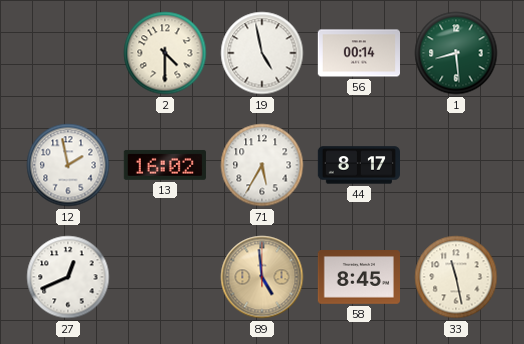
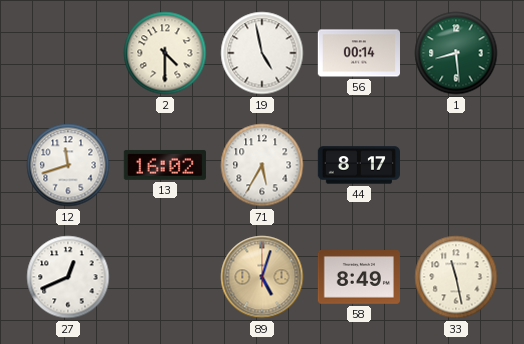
12: 1:58 -> 11:42 (68, 165)
89: 4:59 -> 5:03 (262, 277)
58: 8:45 -> 8:49 (358, 278)
